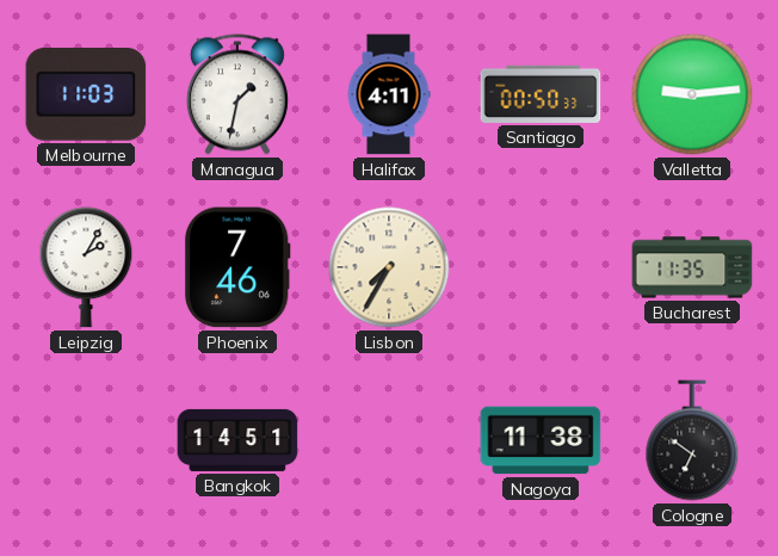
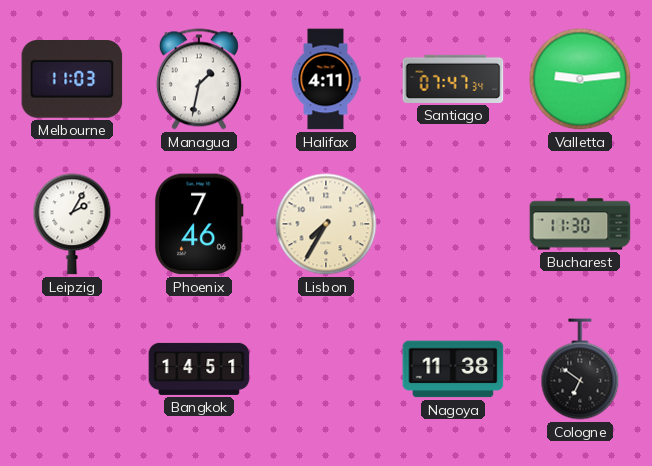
Santiago: 00:50 -> 07:47 (453, 79)
Bucharest: 11:35 -> 11:30 (580, 224)
